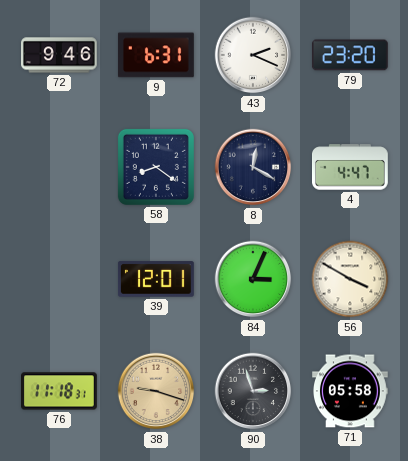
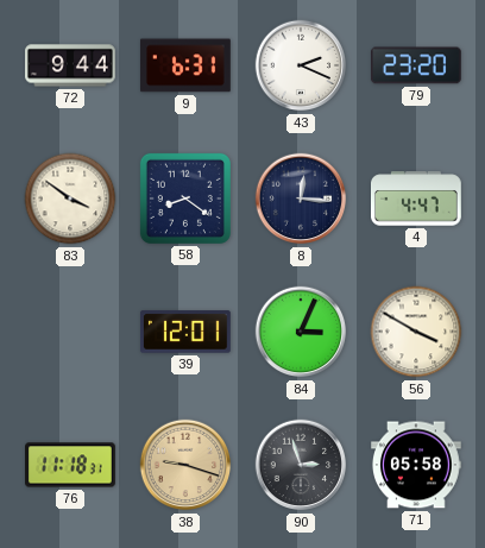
72: 9:46 -> 9:44 (71, 65)
83: none -> 3:51 (70, 199)
8: 12:20 -> 12:16 (301, 199)
